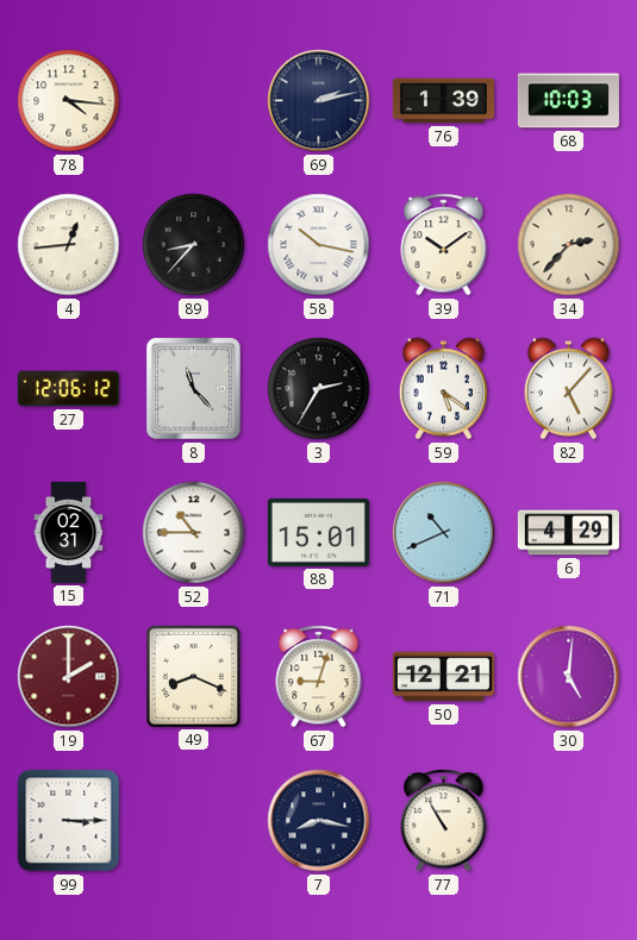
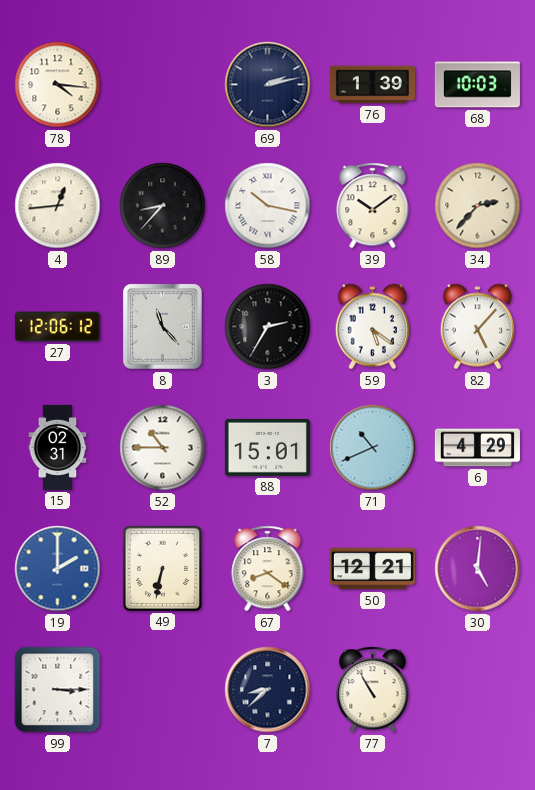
19 dial: burgundy -> blue (58, 569)
49: 8:19 -> 6:32 (162, 568)
67: 9:03 -> 8:21 (268, 569)
7: 8:17 -> 8:38 (268, 690)
